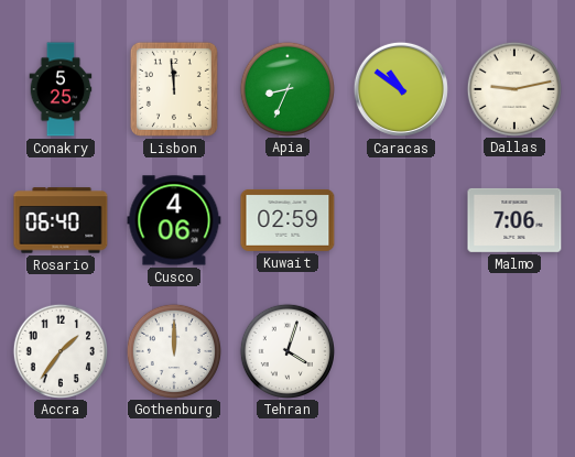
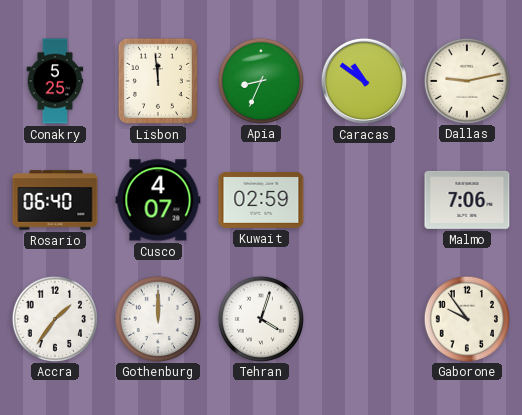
Cusco: 4:06 -> 4:07 (158, 200)
Gaborone: none -> 9:54 (466, 318)
